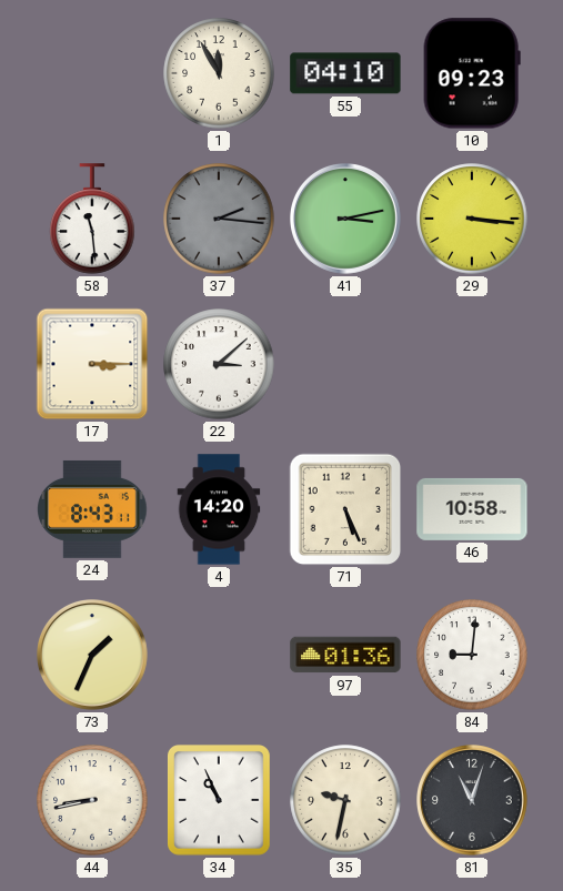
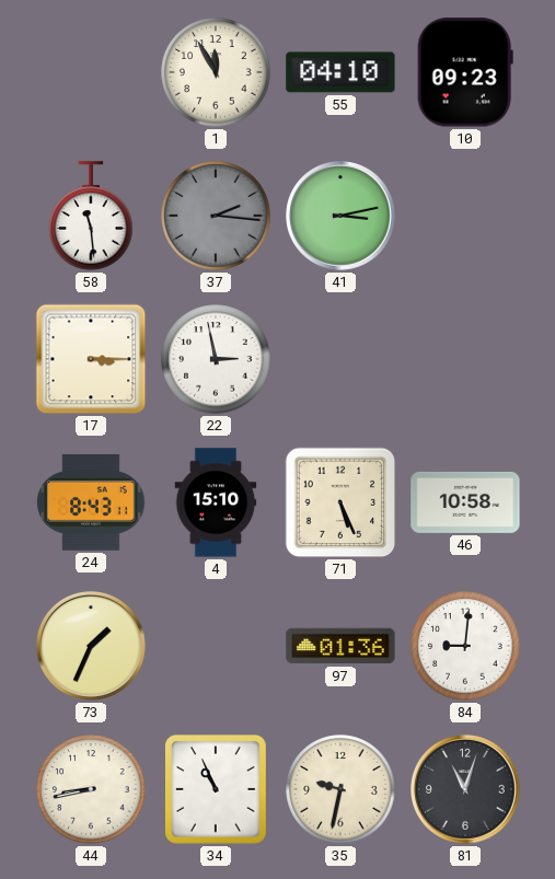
29: 3:16 -> none (472, 219)
22: 3:08 -> 2:58 (216, 359)
4: 14:20 -> 15:10 (216, 502)
